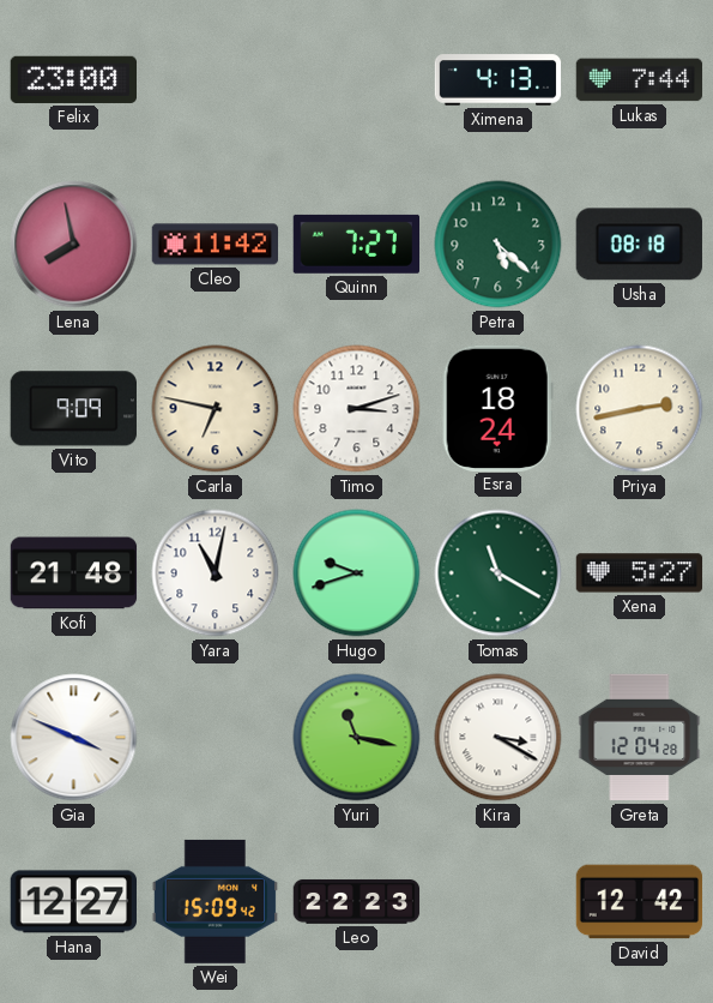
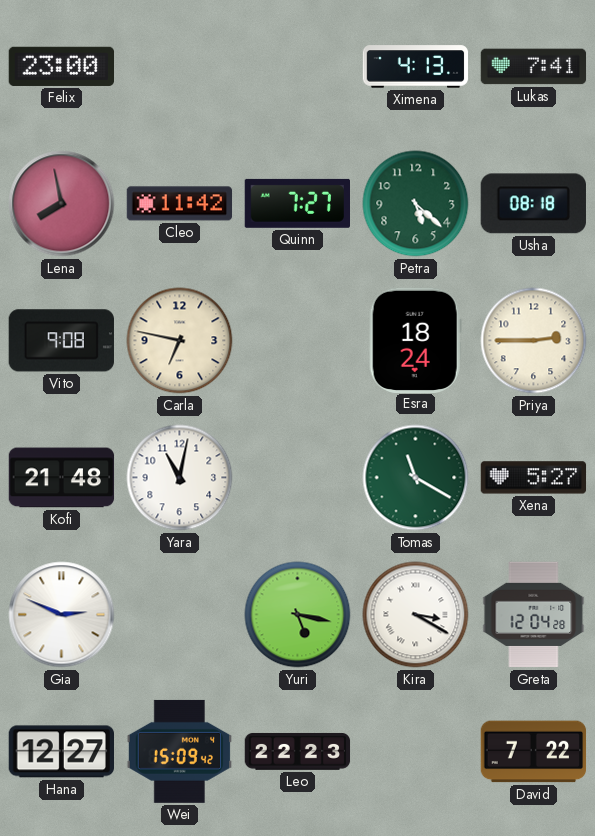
Lukas: 7:44 -> 7:41 (534, 67)
Vito: 9:09 -> 9:08 (61, 341)
Timo: 3:12 -> none (357, 409)
Priya: 2:43 -> 2:45 (534, 341)
Hugo: 9:42 -> none (357, 573)
Gia: 3:49 -> 2:49 (62, 615)
Yuri: 11:17 -> 5:17 (298, 615)
David: 12:42 -> 7:22 (534, 752)
